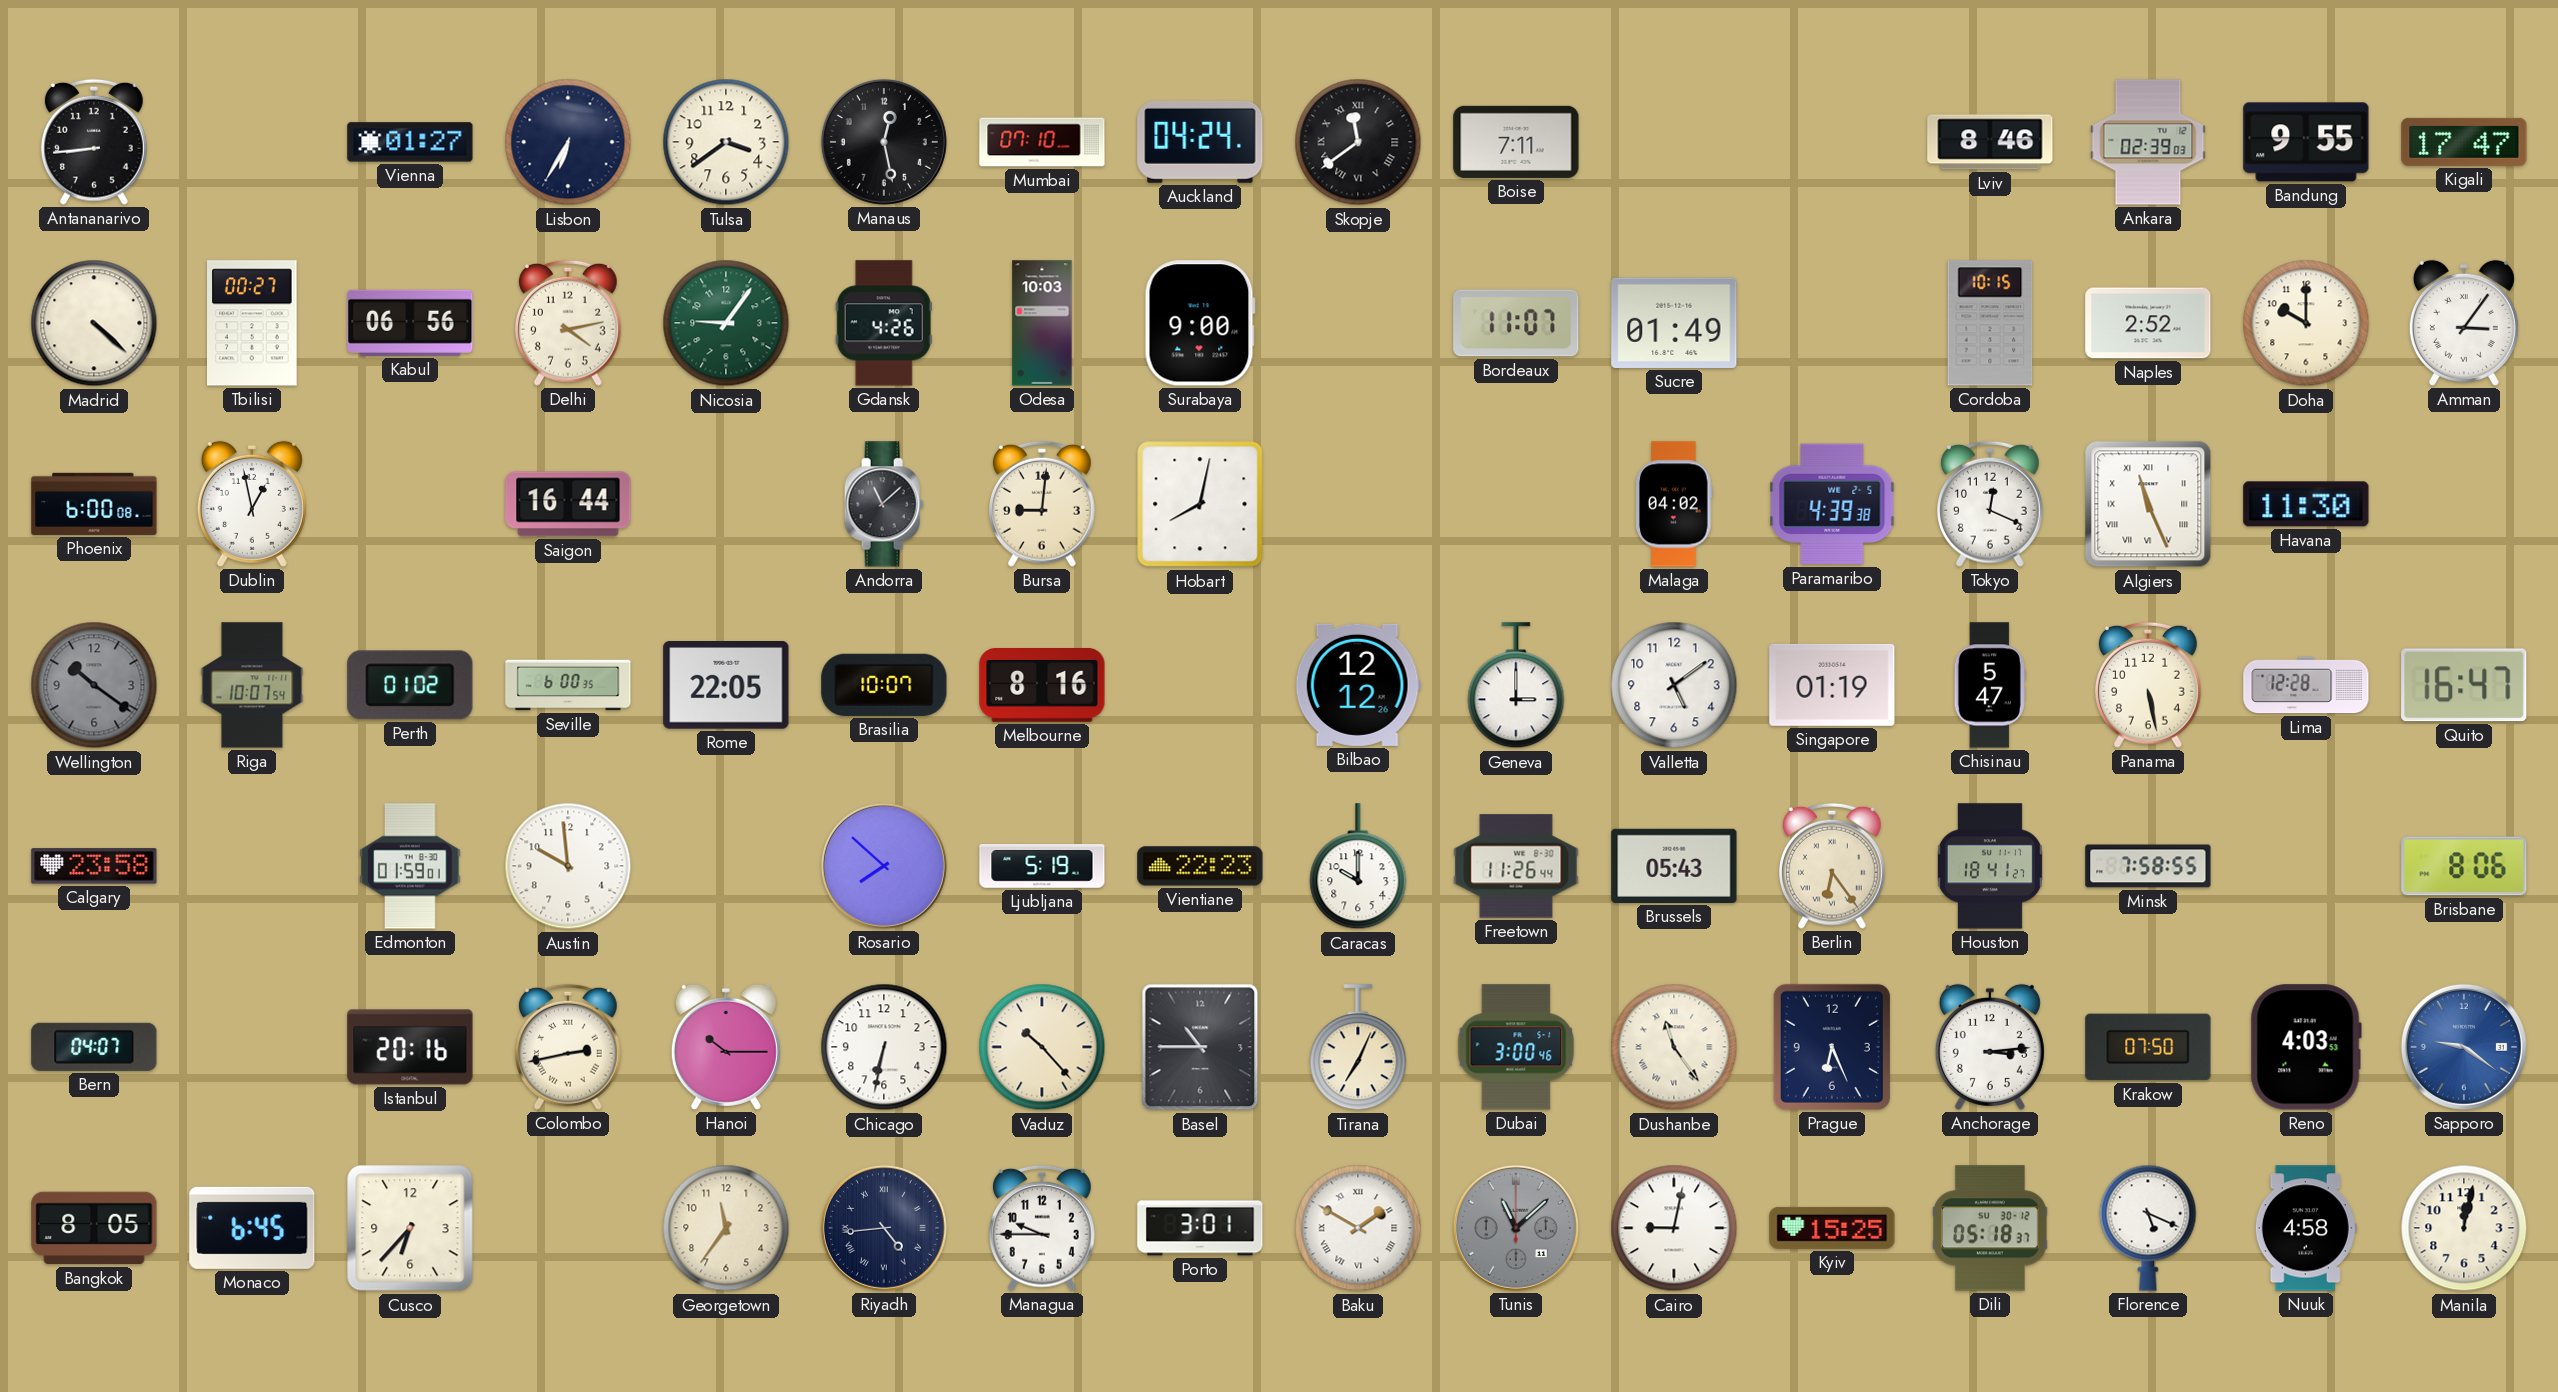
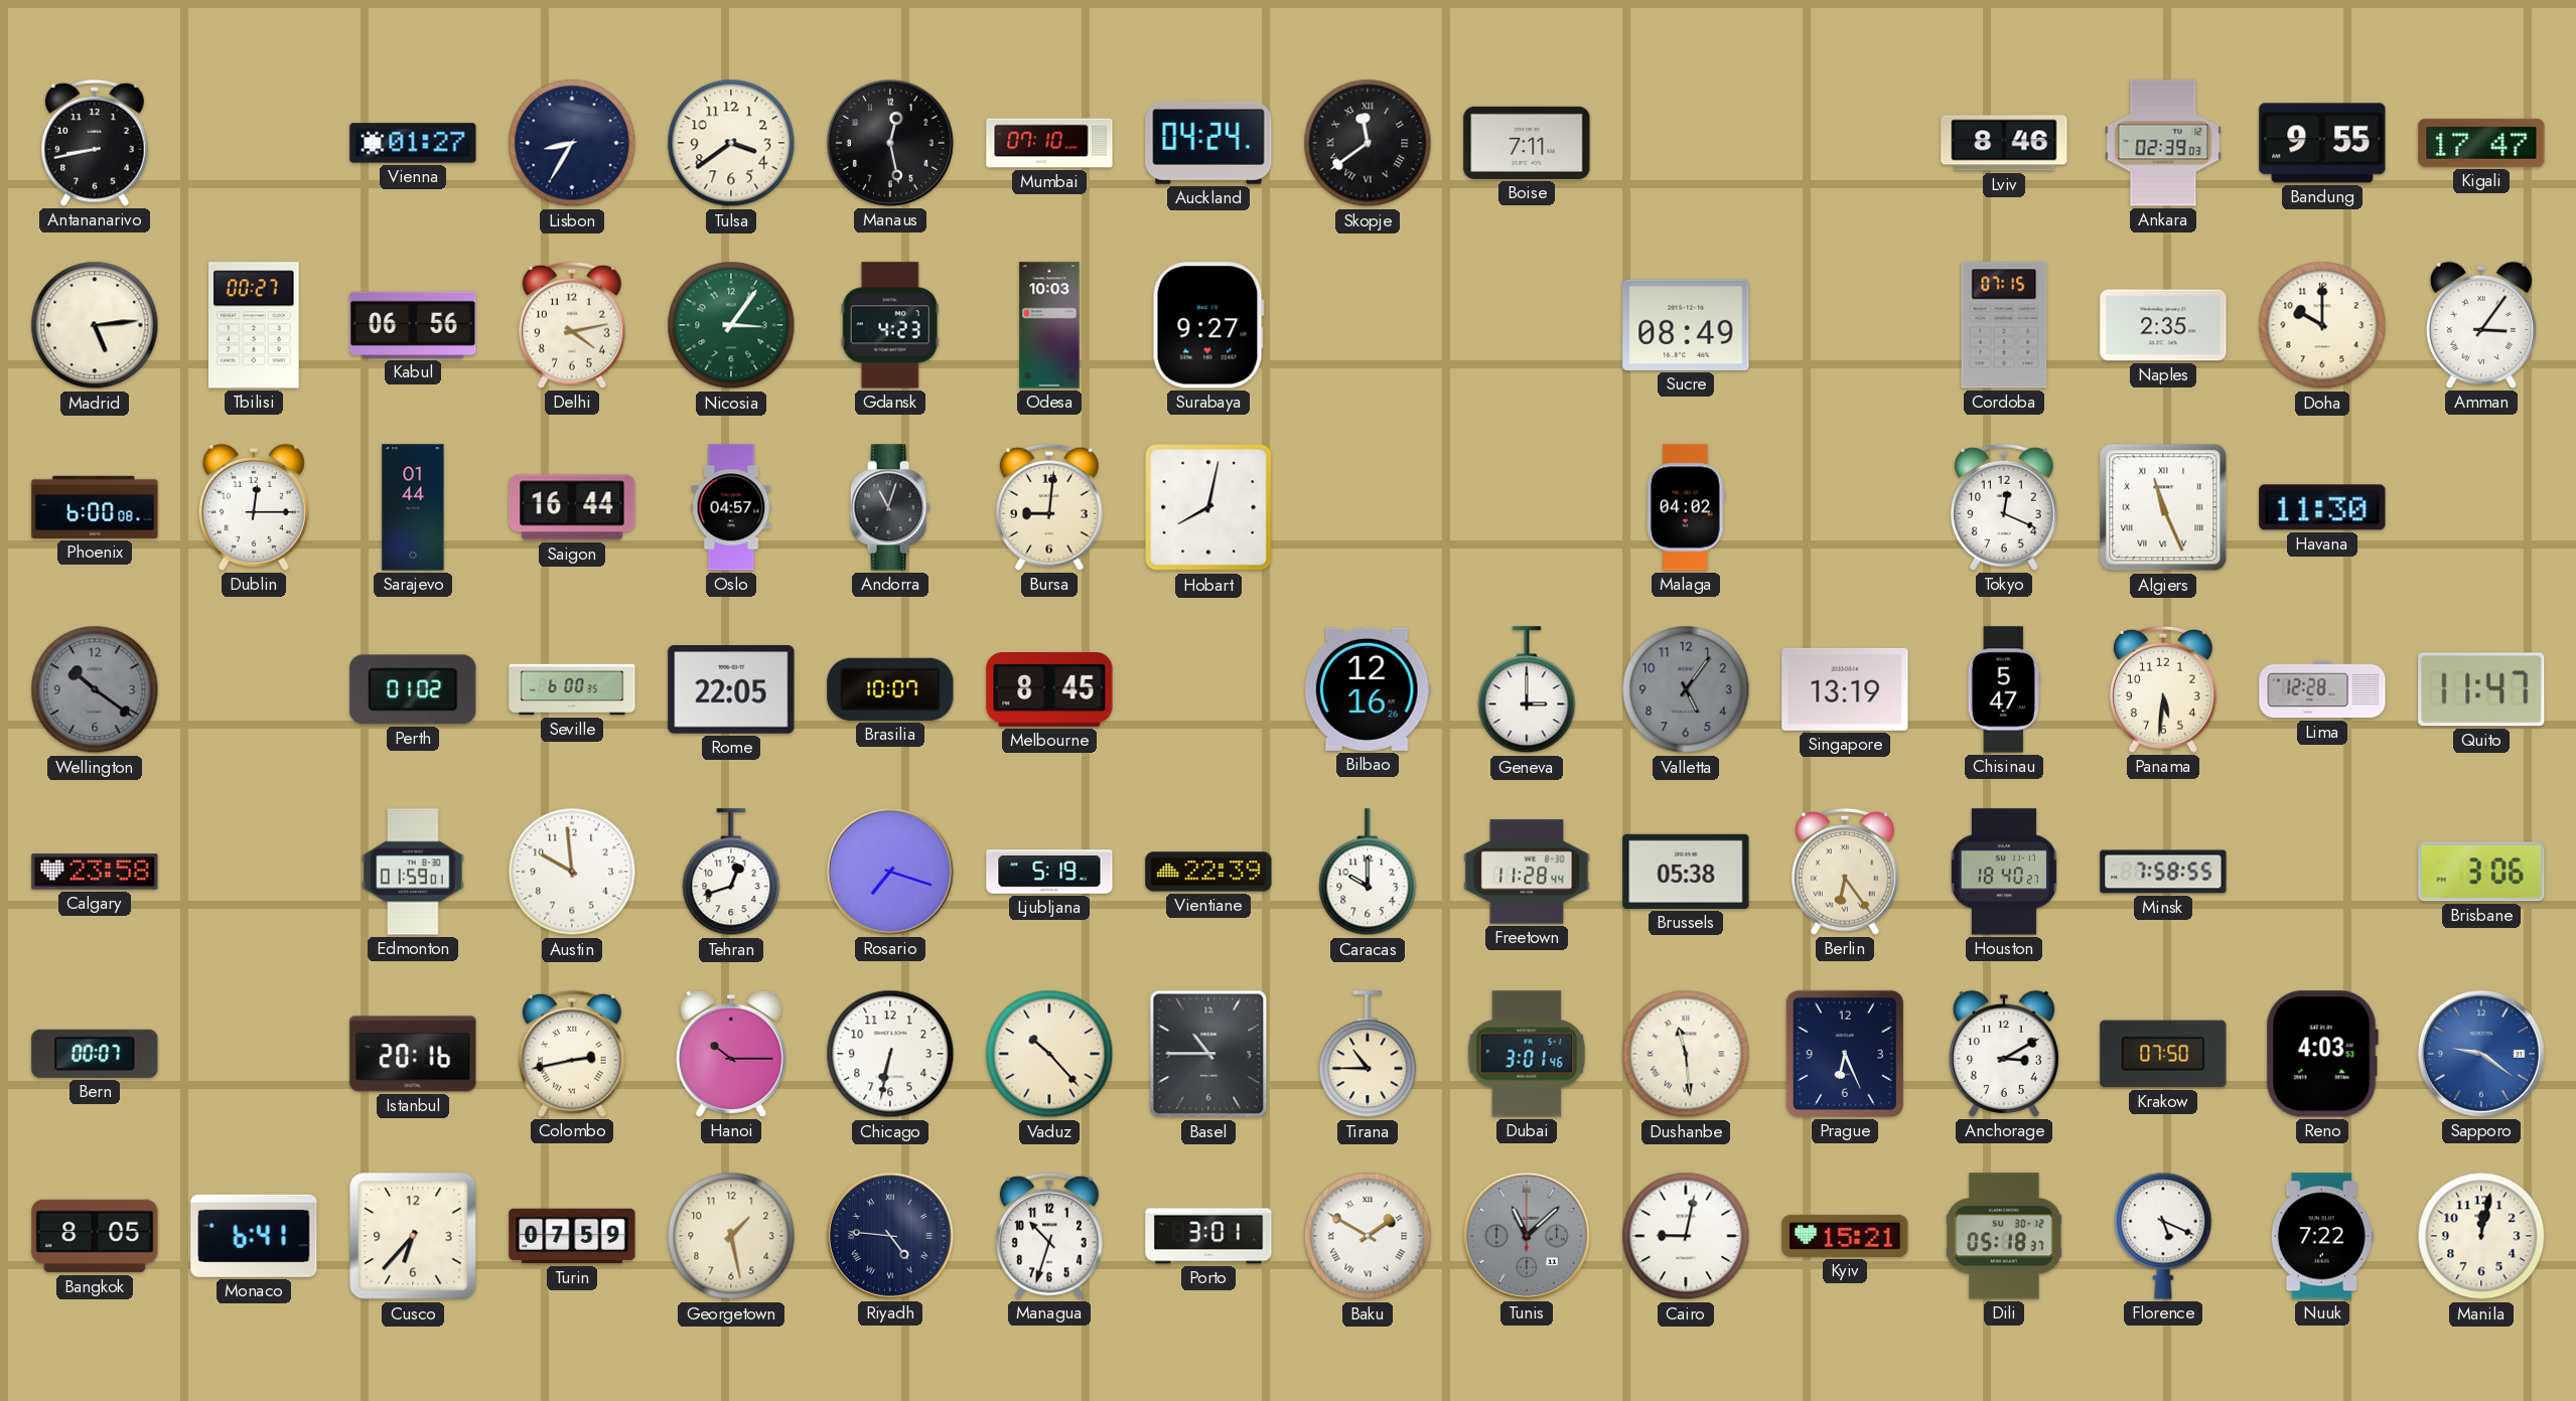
Antananarivo: 8:44 -> 8:43 (96, 143)
Lisbon: 6:35 -> 8:35 (572, 143)
Madrid: 4:22 -> 5:14 (95, 325)
Nicosia: 9:06 -> 3:06 (731, 325)
Gdansk: 4:26 -> 4:23 (890, 325)
Surabaya: 9:00 -> 9:27 (1208, 325)
Bordeaux: 11:07 -> none (1516, 323)
Sucre: 01:49 -> 08:49 (1686, 325)
Cordoba: 10:15 -> 07:15 (2004, 325)
Naples: 2:52 -> 2:35 (2163, 325)
Dublin: 12:58 -> 12:15 (254, 507)
Sarajevo: none -> 01:44 (413, 507)
Oslo: none -> 04:57 (731, 507)
Andorra: 11:08 -> 11:03 (890, 507)
Paramaribo: 4:39 -> none (1832, 504)
Riga: 10:07 -> none (252, 685)
Melbourne: 8:16 -> 8:45 (1049, 689)
Bilbao: 12:12 -> 12:16 (1368, 689)
Valletta: 5:09 -> 5:06 (1686, 689)
Valletta dial: white -> grey (1686, 689)
Singapore: 01:19 -> 13:19 (1845, 689)
Panama: 5:28 -> 5:31 (2164, 689)
Quito: 16:47 -> 11:47 (2481, 689)
Tehran: none -> 12:42 (731, 873)
Rosario: 7:52 -> 7:18 (890, 872)
Vientiane: 22:23 -> 22:39 (1208, 872)
Freetown: 11:26 -> 11:28 (1527, 872)
Brussels: 05:43 -> 05:38 (1686, 872)
Houston: 18:41 -> 18:40 (2004, 872)
Brisbane: 8:06 -> 3:06 (2481, 872)
Bern: 04:07 -> 00:07 (95, 1054)
Tirana: 7:04 -> 10:45 (1368, 1055)
Dubai: 3:00 -> 3:01 (1527, 1054)
Dushanbe: 11:24 -> 11:29 (1686, 1054)
Anchorage: 3:14 -> 3:10 (2004, 1054)
Monaco: 6:45 -> 6:41 (254, 1236)
Turin: none -> 07:59 (572, 1236)
Georgetown: 11:36 -> 1:28 (731, 1236)
Riyadh: 4:44 -> 4:46 (890, 1236)
Managua: 9:45 -> 10:33 (1050, 1236)
Kyiv: 15:25 -> 15:21 (1845, 1236)
Nuuk: 4:58 -> 7:22 (2322, 1236)
